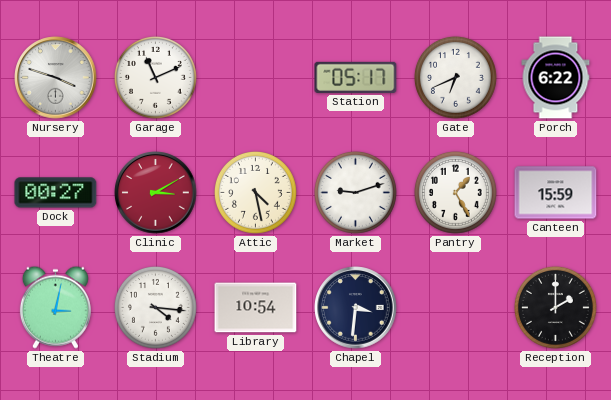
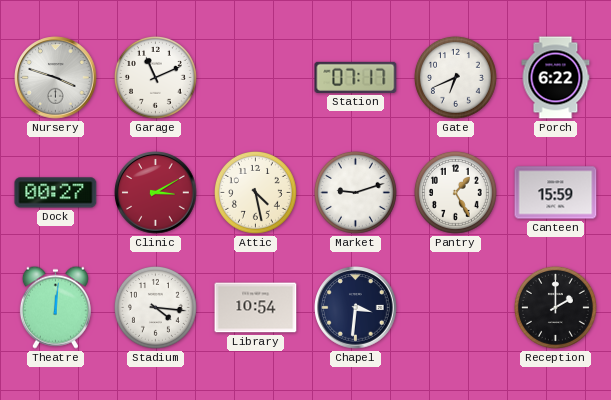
Station: 05:17 -> 07:17 (356, 77)
Theatre: 3:02 -> 12:01 (55, 307)
